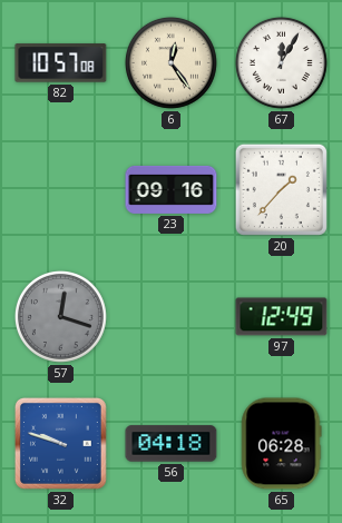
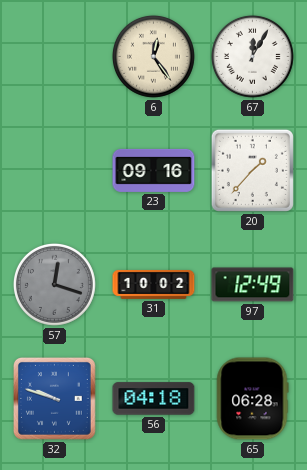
82: 10:57 -> none (61, 63)
31: none -> 10:02 (154, 284)
